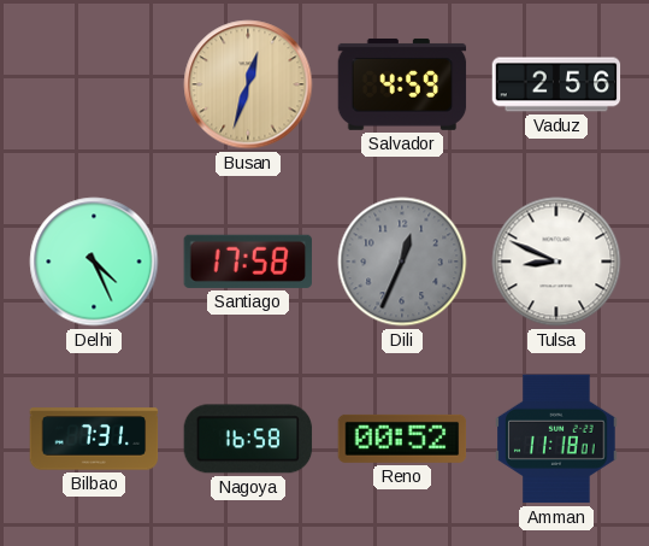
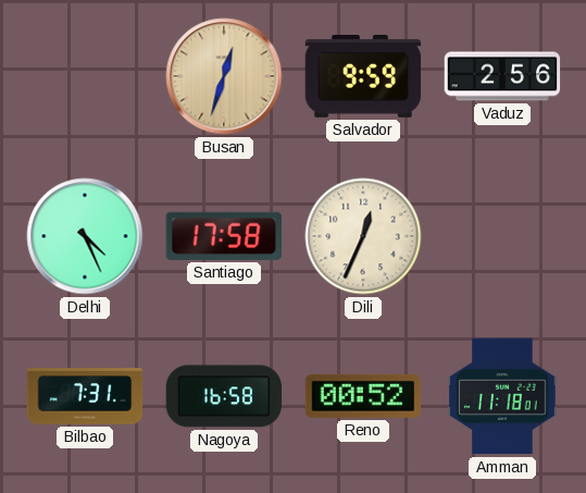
Salvador: 4:59 -> 9:59 (363, 76)
Dili dial: grey -> cream (363, 236)
Tulsa: 8:49 -> none (556, 262)
